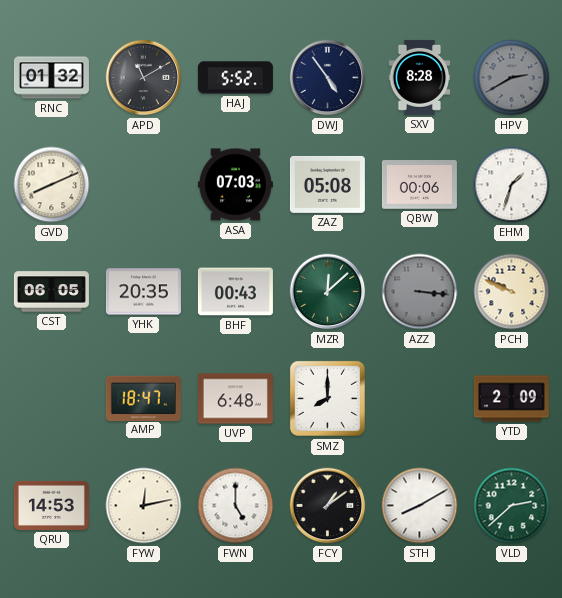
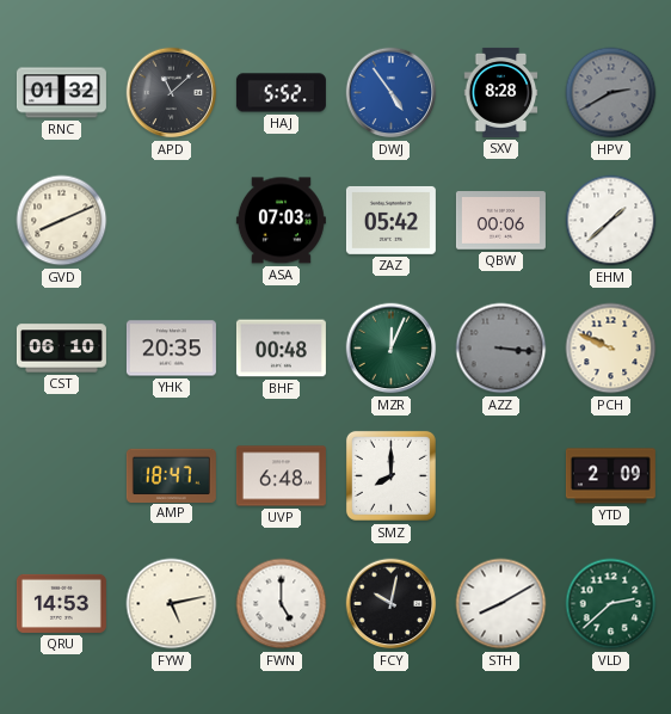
APD: 11:10 -> 11:08 (172, 93)
DWJ dial: navy -> blue (392, 93)
ZAZ: 05:08 -> 05:42 (390, 220)
EHM: 1:33 -> 1:38 (611, 221)
CST: 06:05 -> 06:10 (61, 349)
BHF: 00:43 -> 00:48 (281, 349)
MZR: 12:08 -> 12:04 (392, 349)
FYW: 12:13 -> 5:13 (172, 604)
FCY: 1:09 -> 10:02 (392, 604)
